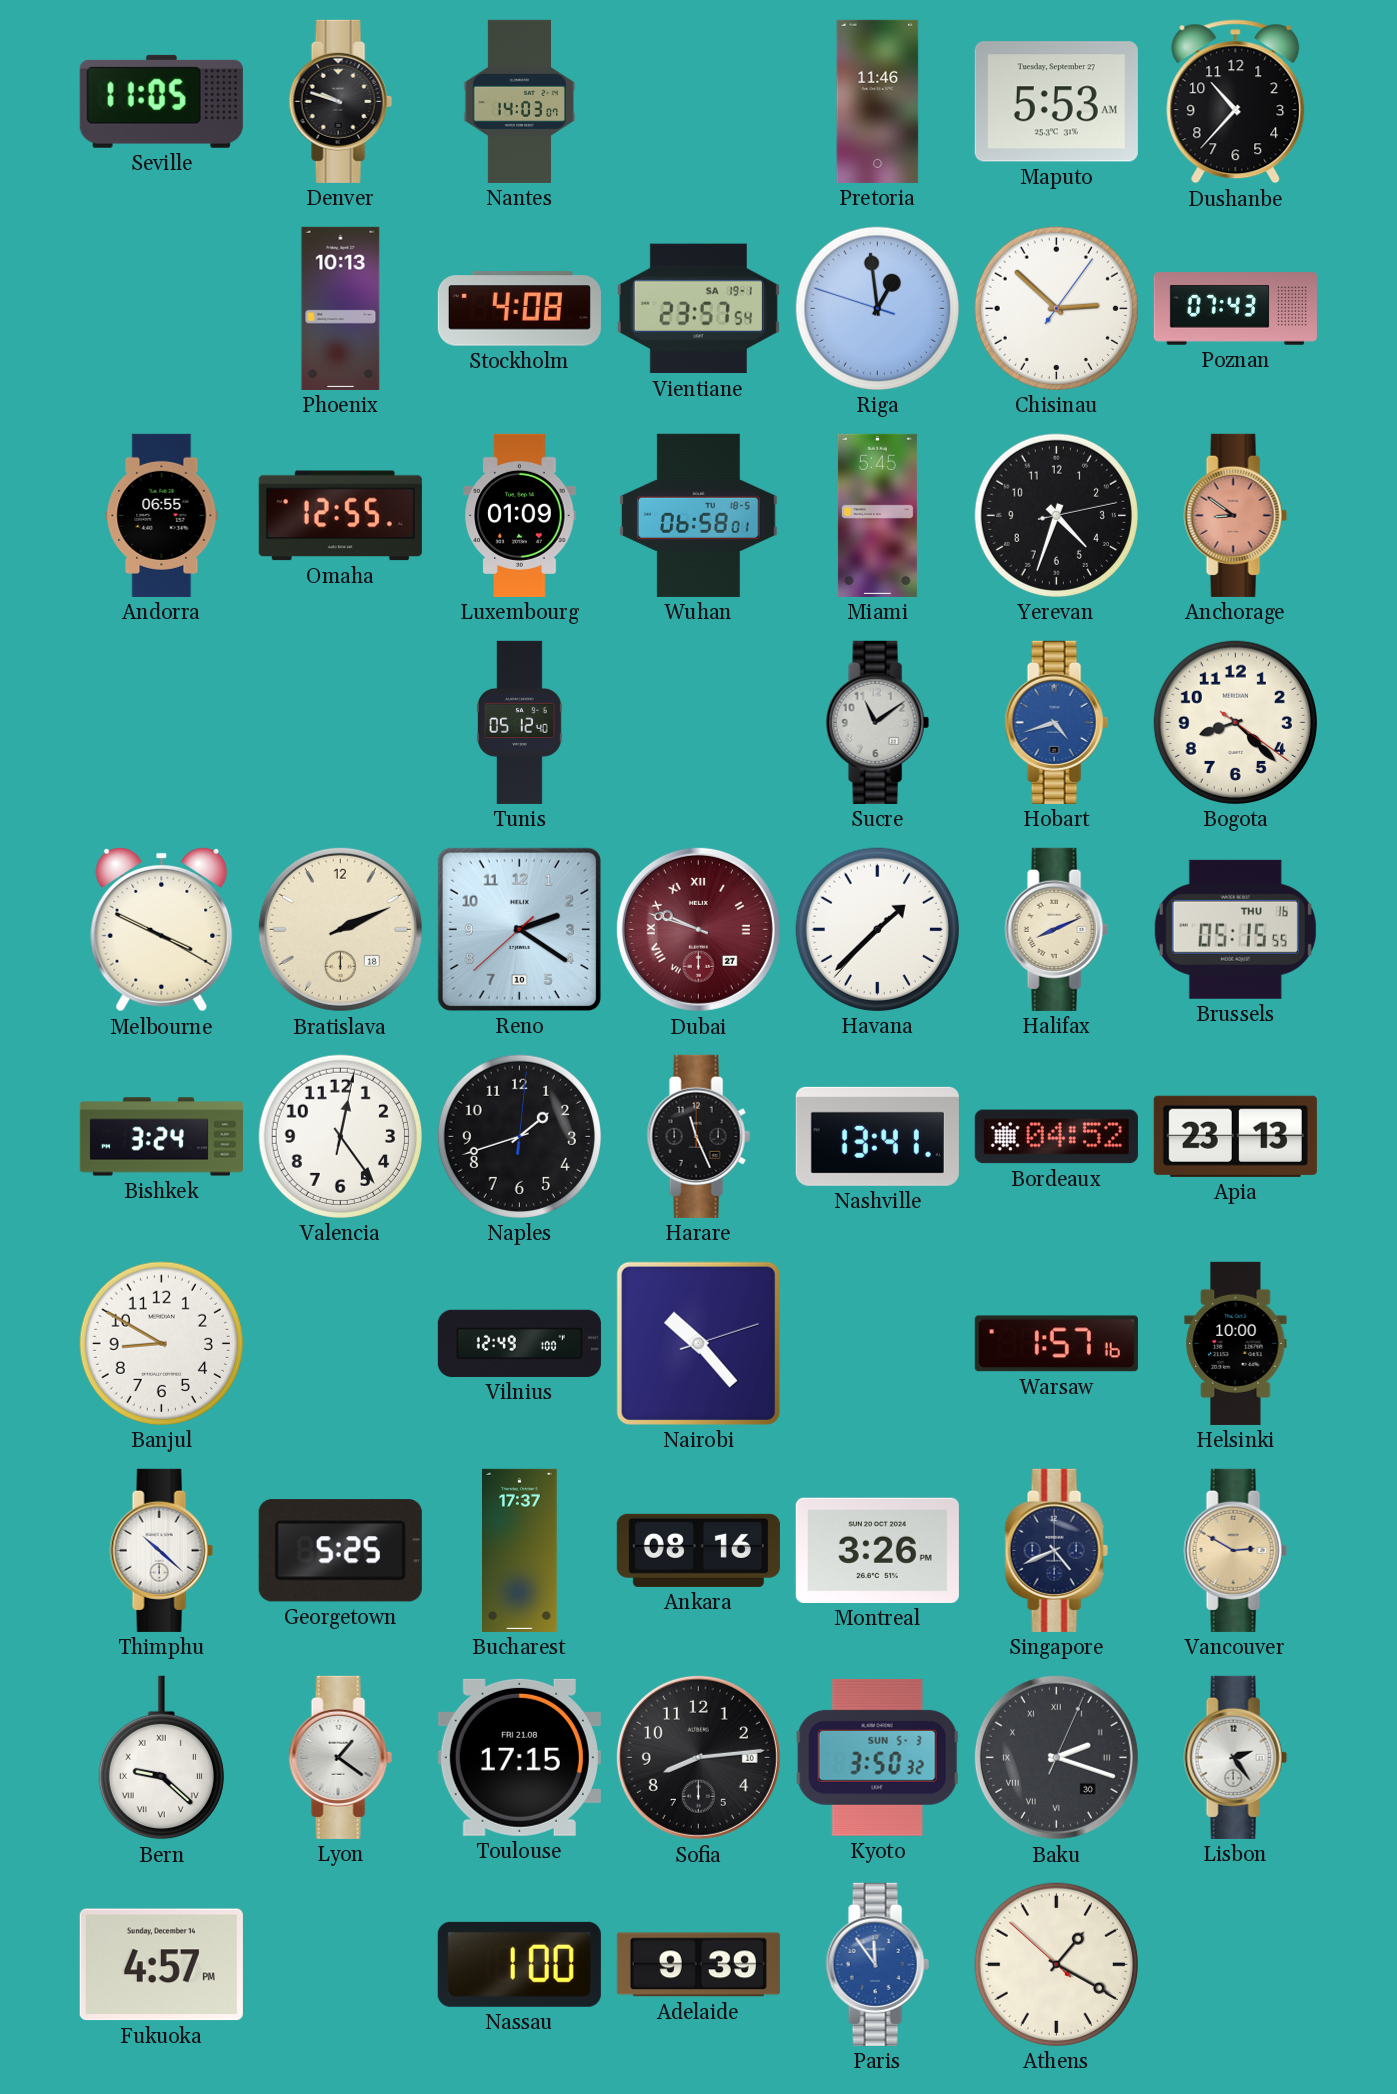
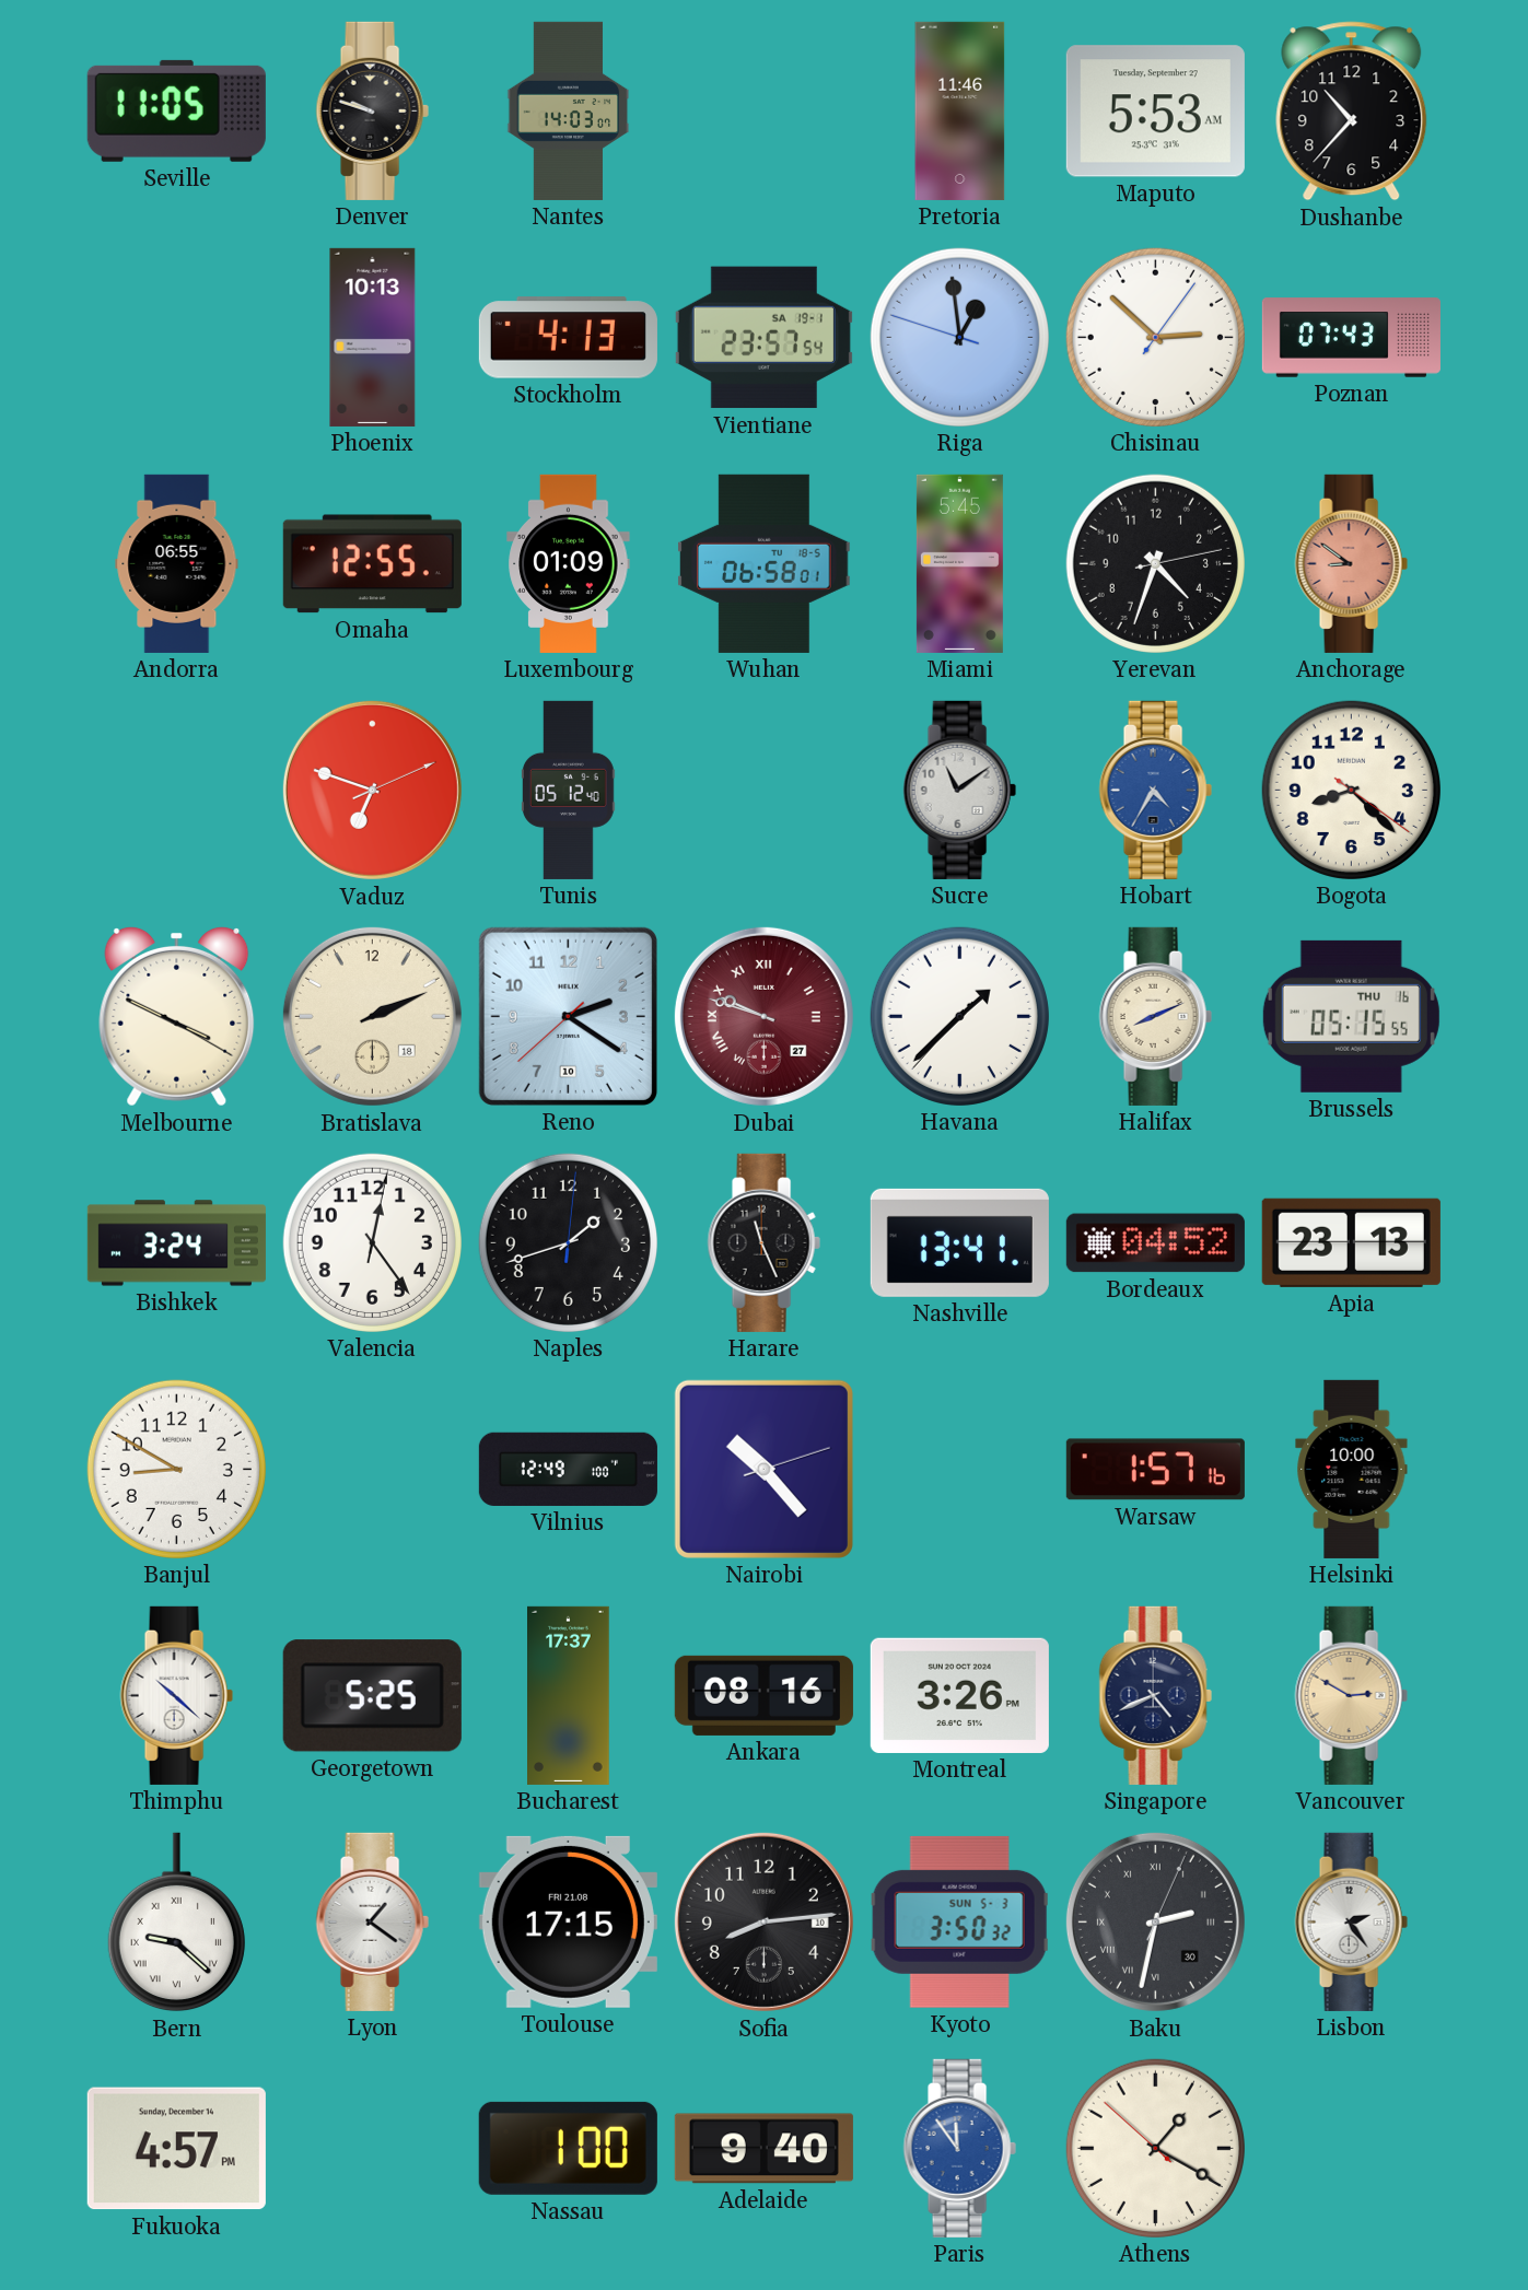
Stockholm: 4:08 -> 4:13 (568, 338)
Vaduz: none -> 6:48 (372, 790)
Hobart: 4:42 -> 4:35 (1155, 790)
Baku: 2:18 -> 2:32 (1155, 1921)
Adelaide: 9:39 -> 9:40 (763, 2149)
